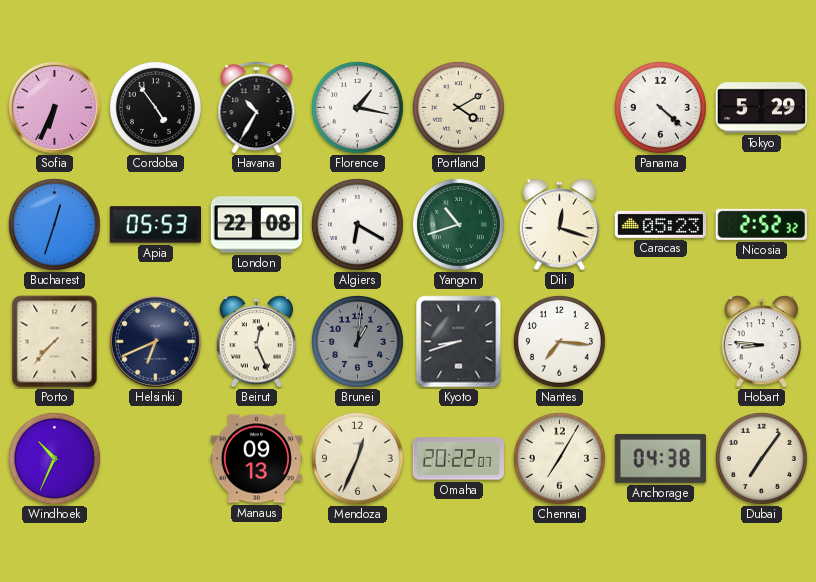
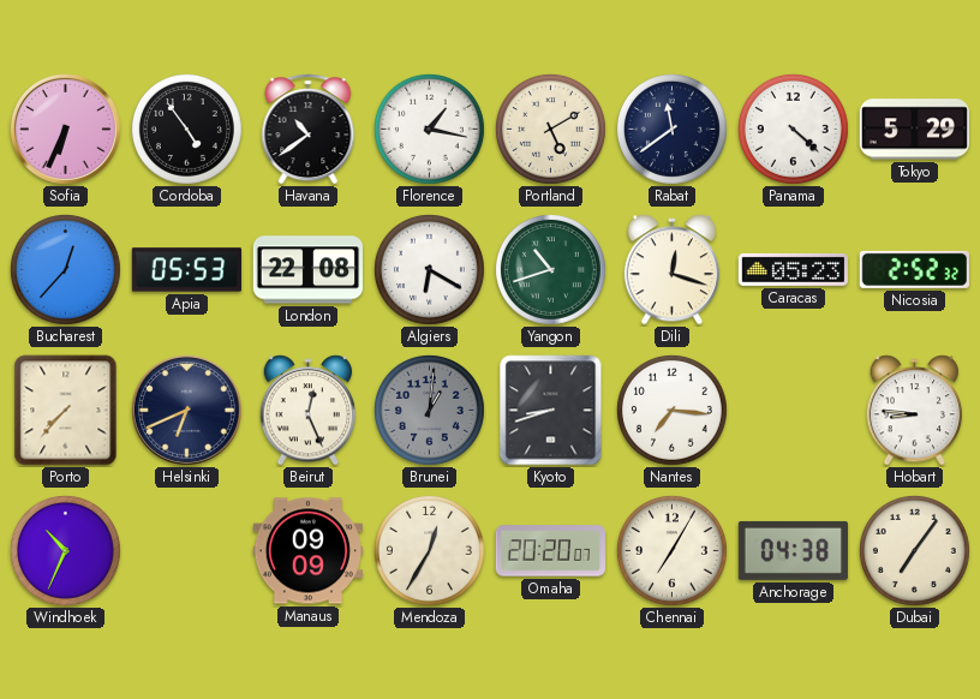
Havana: 10:35 -> 10:39 (309, 130)
Portland: 4:10 -> 5:10 (550, 129)
Rabat: none -> 11:39 (671, 129)
Bucharest: 12:33 -> 12:37 (65, 269)
Manaus: 09:13 -> 09:09 (307, 551)
Mendoza: 12:34 -> 12:35 (429, 550)
Omaha: 20:22 -> 20:20 (550, 551)
